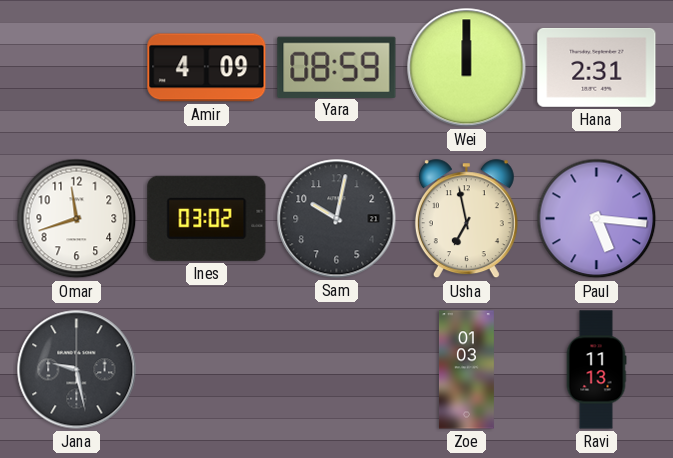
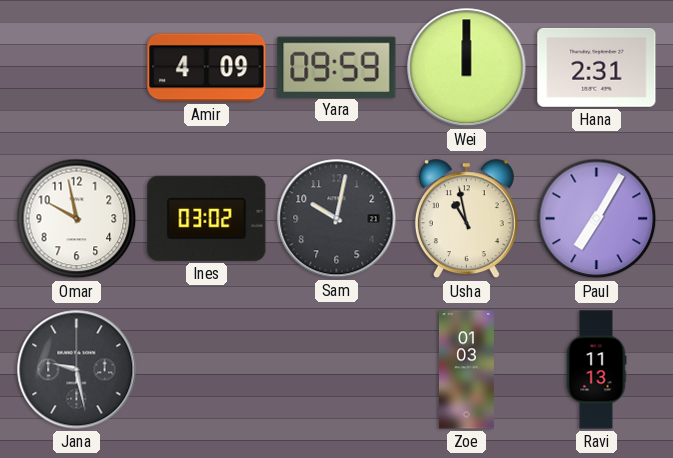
Yara: 08:59 -> 09:59 (337, 67)
Omar: 11:42 -> 9:58 (77, 219)
Usha: 6:58 -> 10:58 (466, 219)
Paul: 5:16 -> 7:05 (597, 219)
